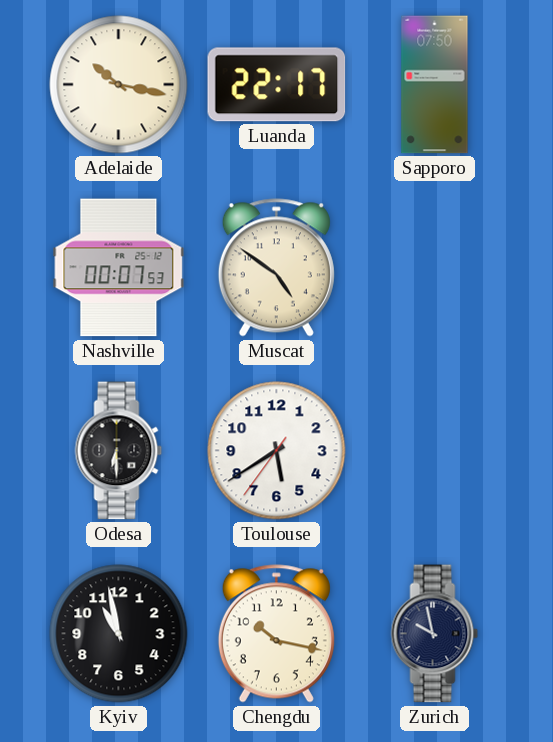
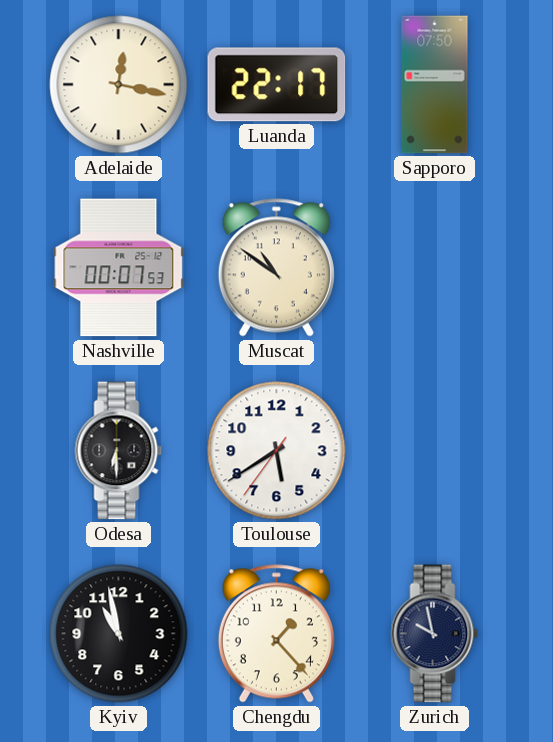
Adelaide: 10:17 -> 12:17 (119, 85)
Muscat: 4:51 -> 10:51 (276, 268)
Chengdu: 10:17 -> 1:23 (276, 634)
